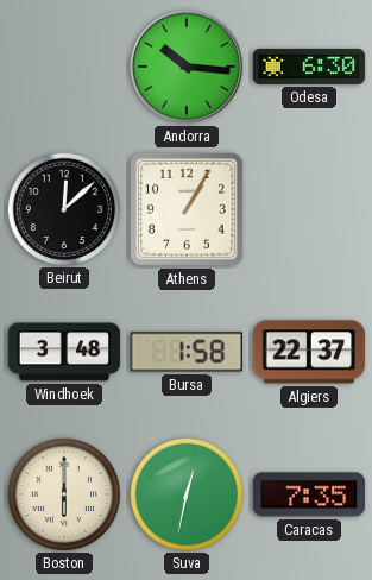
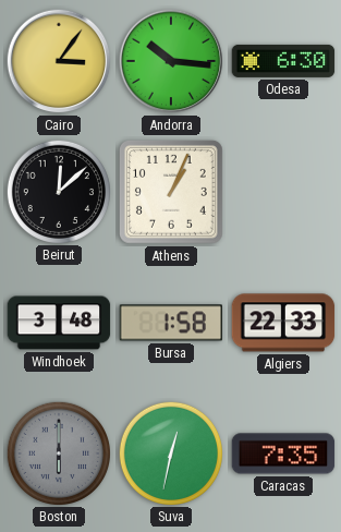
Cairo: none -> 3:06 (59, 61)
Athens: 1:05 -> 1:04 (171, 192)
Algiers: 22:37 -> 22:33 (283, 323)
Boston dial: cream -> grey (58, 452)
